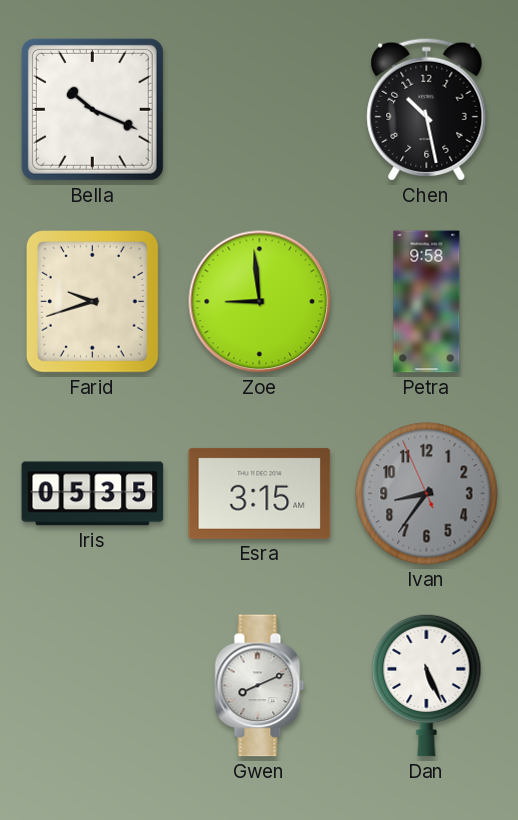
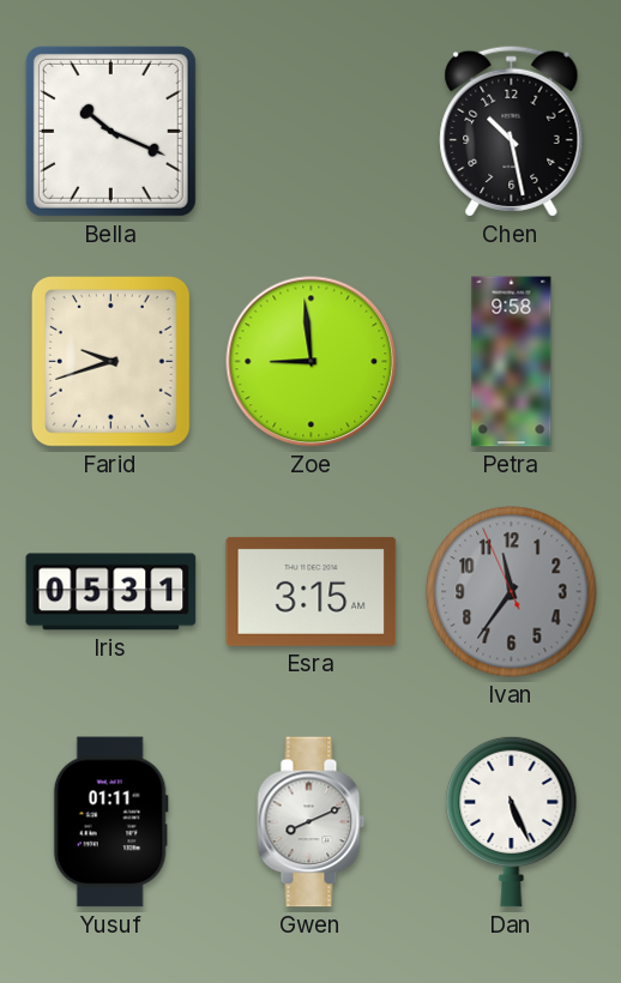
Iris: 05:35 -> 05:31 (111, 592)
Ivan: 8:35 -> 11:35 (512, 592)
Yusuf: none -> 01:11 (110, 822)
